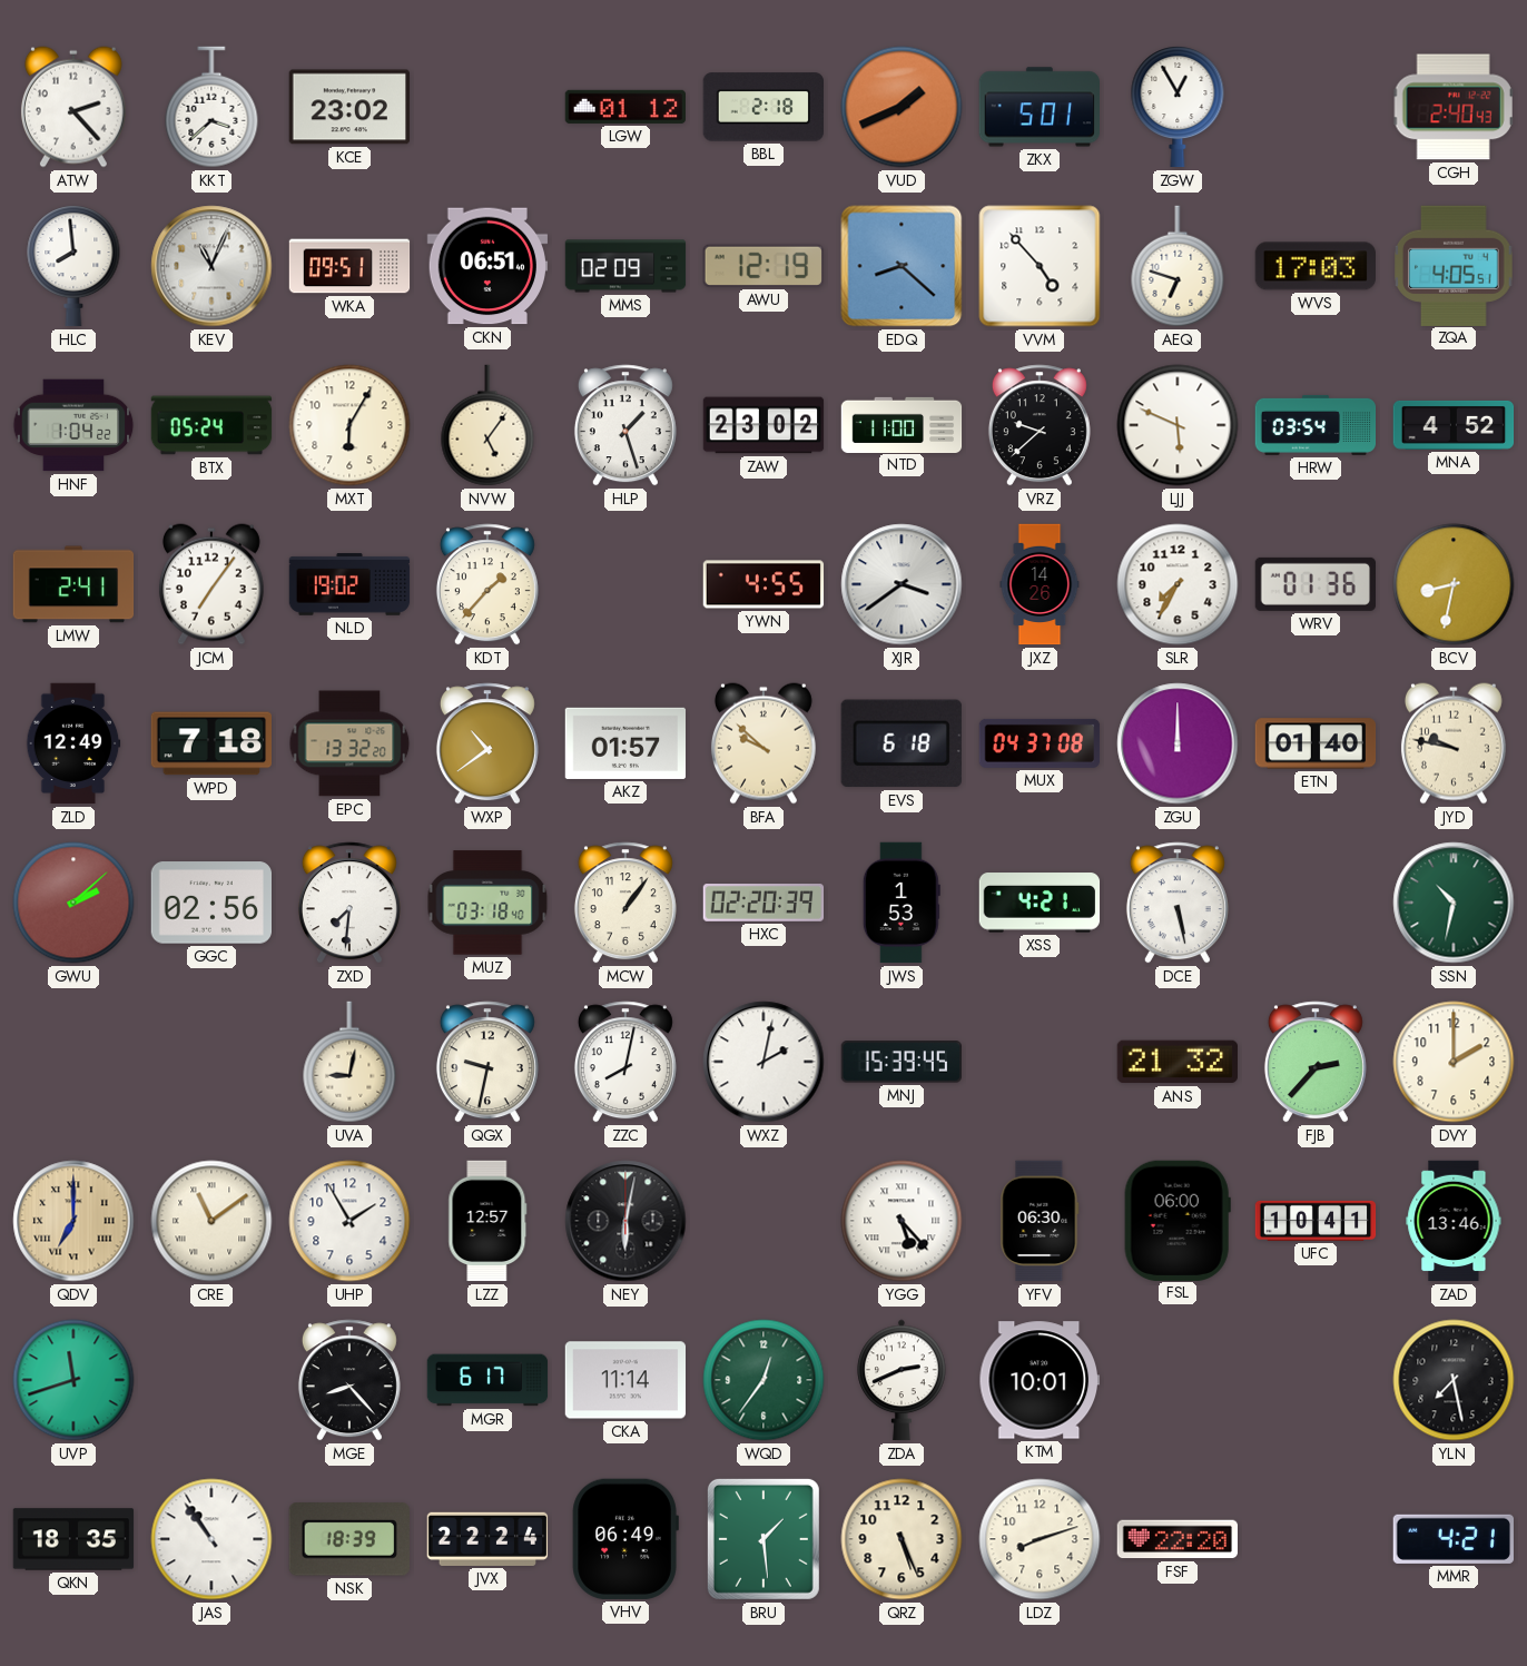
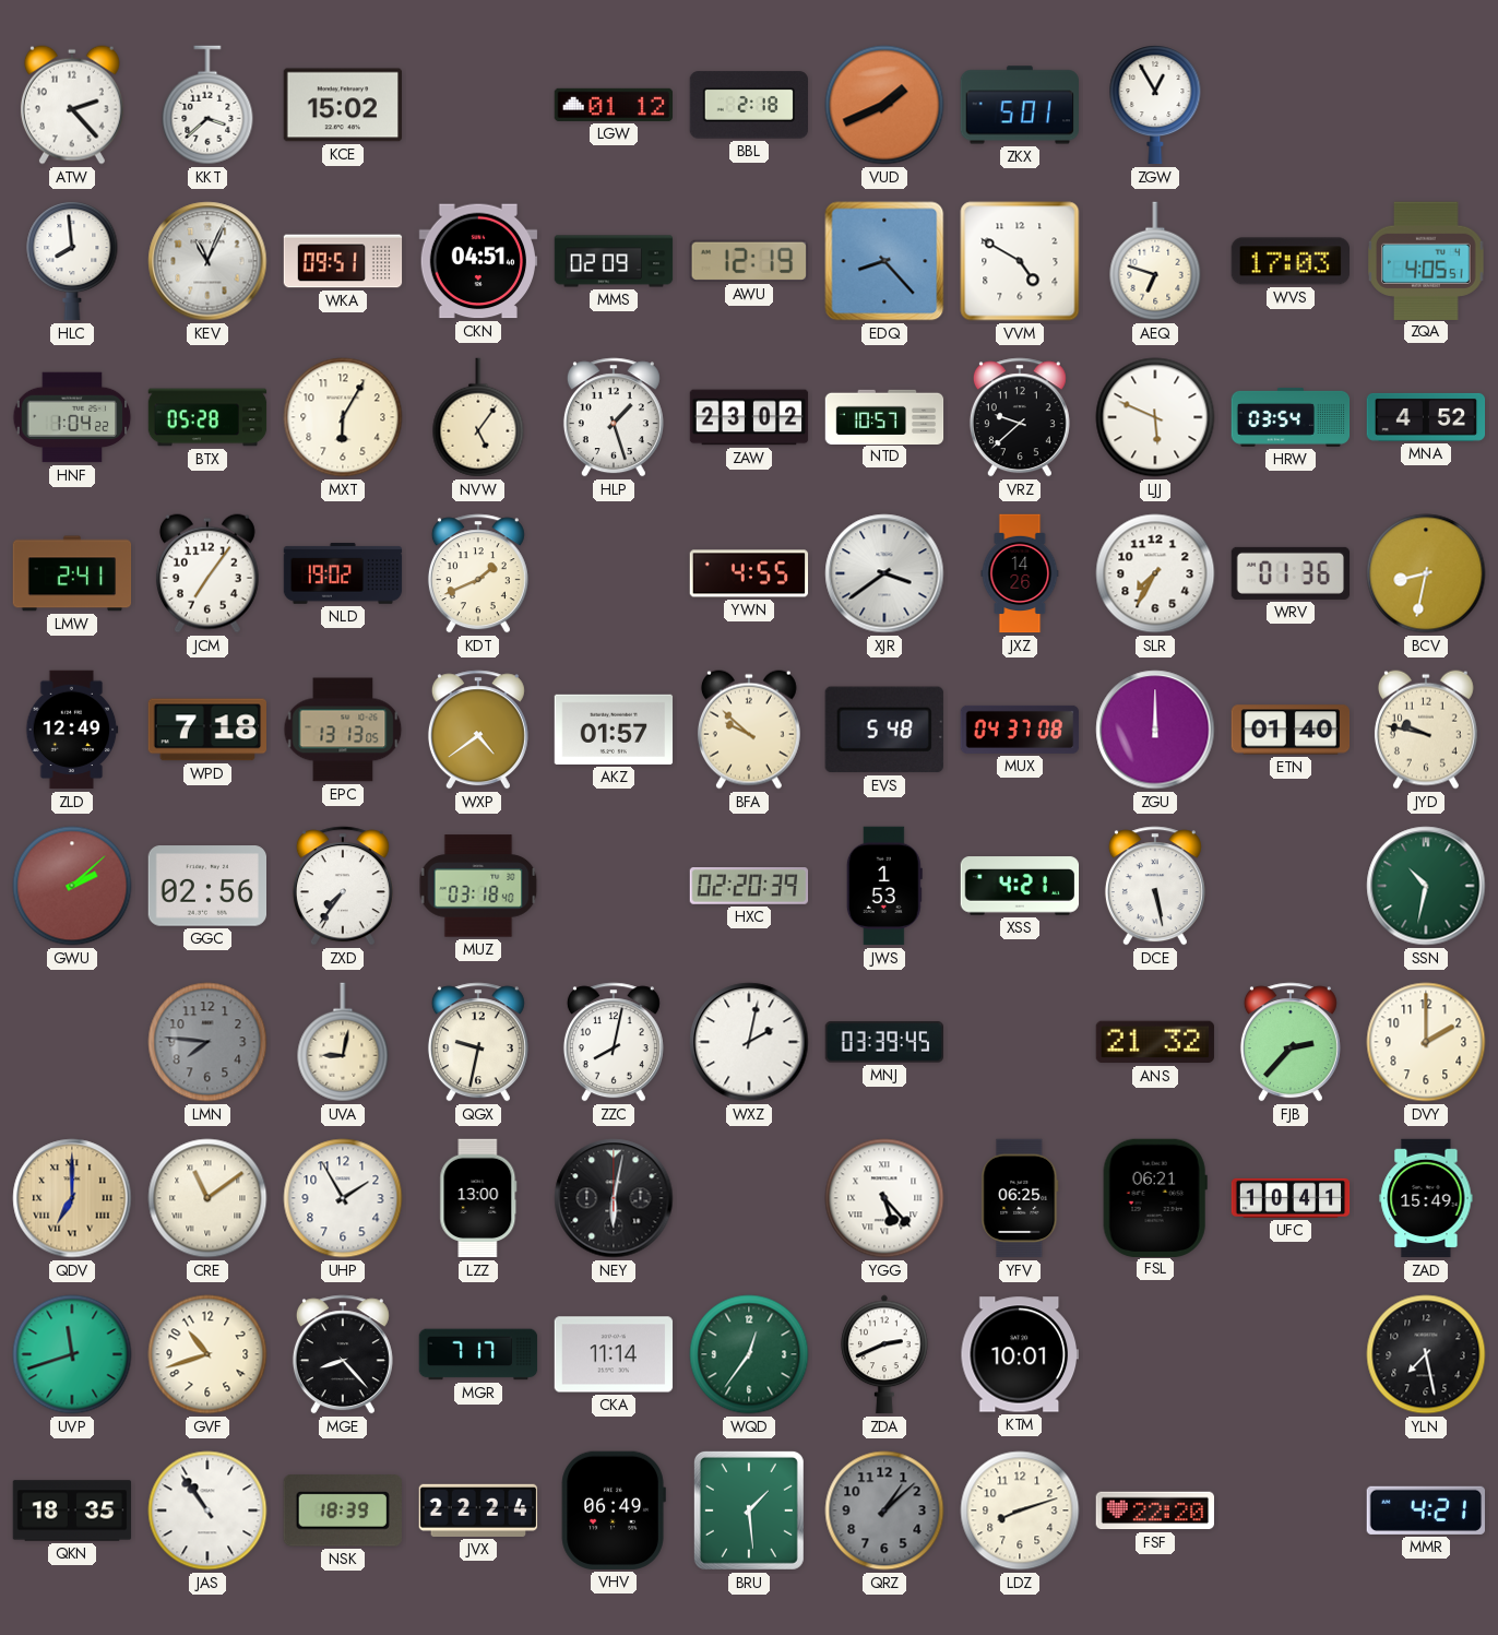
KCE: 23:02 -> 15:02 (342, 105)
CGH: 2:40 -> none (1454, 107)
CKN: 06:51 -> 04:51 (478, 261)
EDQ: 8:22 -> 8:23 (884, 261)
VVM: 4:53 -> 4:50 (1020, 261)
BTX: 05:24 -> 05:28 (207, 417)
NTD: 11:00 -> 10:57 (884, 416)
KDT: 1:37 -> 1:41 (478, 573)
EPC: 13:32 -> 13:13 (343, 730)
WXP: 10:39 -> 4:39 (478, 730)
EVS: 6:18 -> 5:48 (884, 730)
ZXD: 7:31 -> 7:36 (343, 886)
MCW: 1:06 -> none (625, 903)
LMN: none -> 7:46 (207, 1042)
MNJ: 15:39 -> 03:39 (883, 1042)
LZZ: 12:57 -> 13:00 (478, 1198)
YFV: 06:30 -> 06:25 (1020, 1198)
FSL: 06:00 -> 06:21 (1155, 1197)
ZAD: 13:46 -> 15:49 (1426, 1198)
GVF: none -> 10:42 (207, 1354)
MGR: 6:17 -> 7:17 (478, 1354)
QRZ: 5:26 -> 1:08 (884, 1510)
QRZ dial: cream -> grey (884, 1510)
